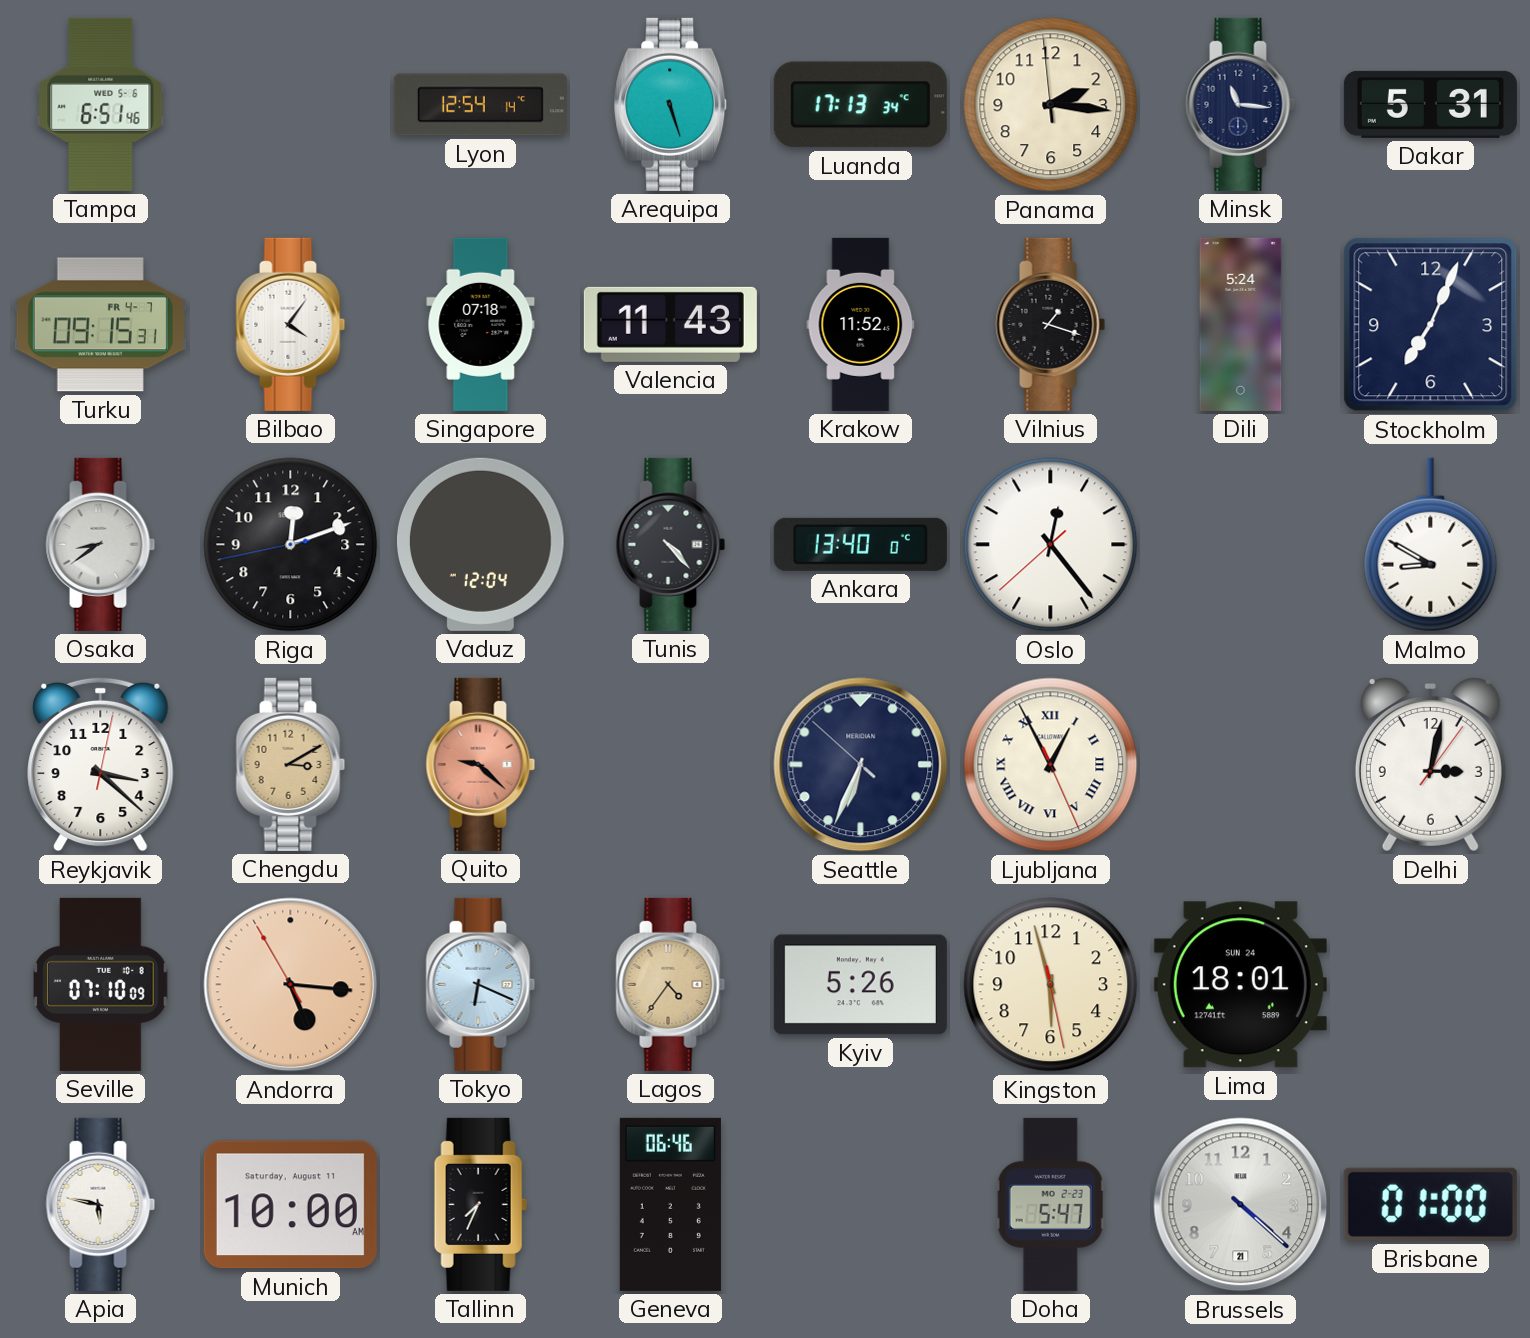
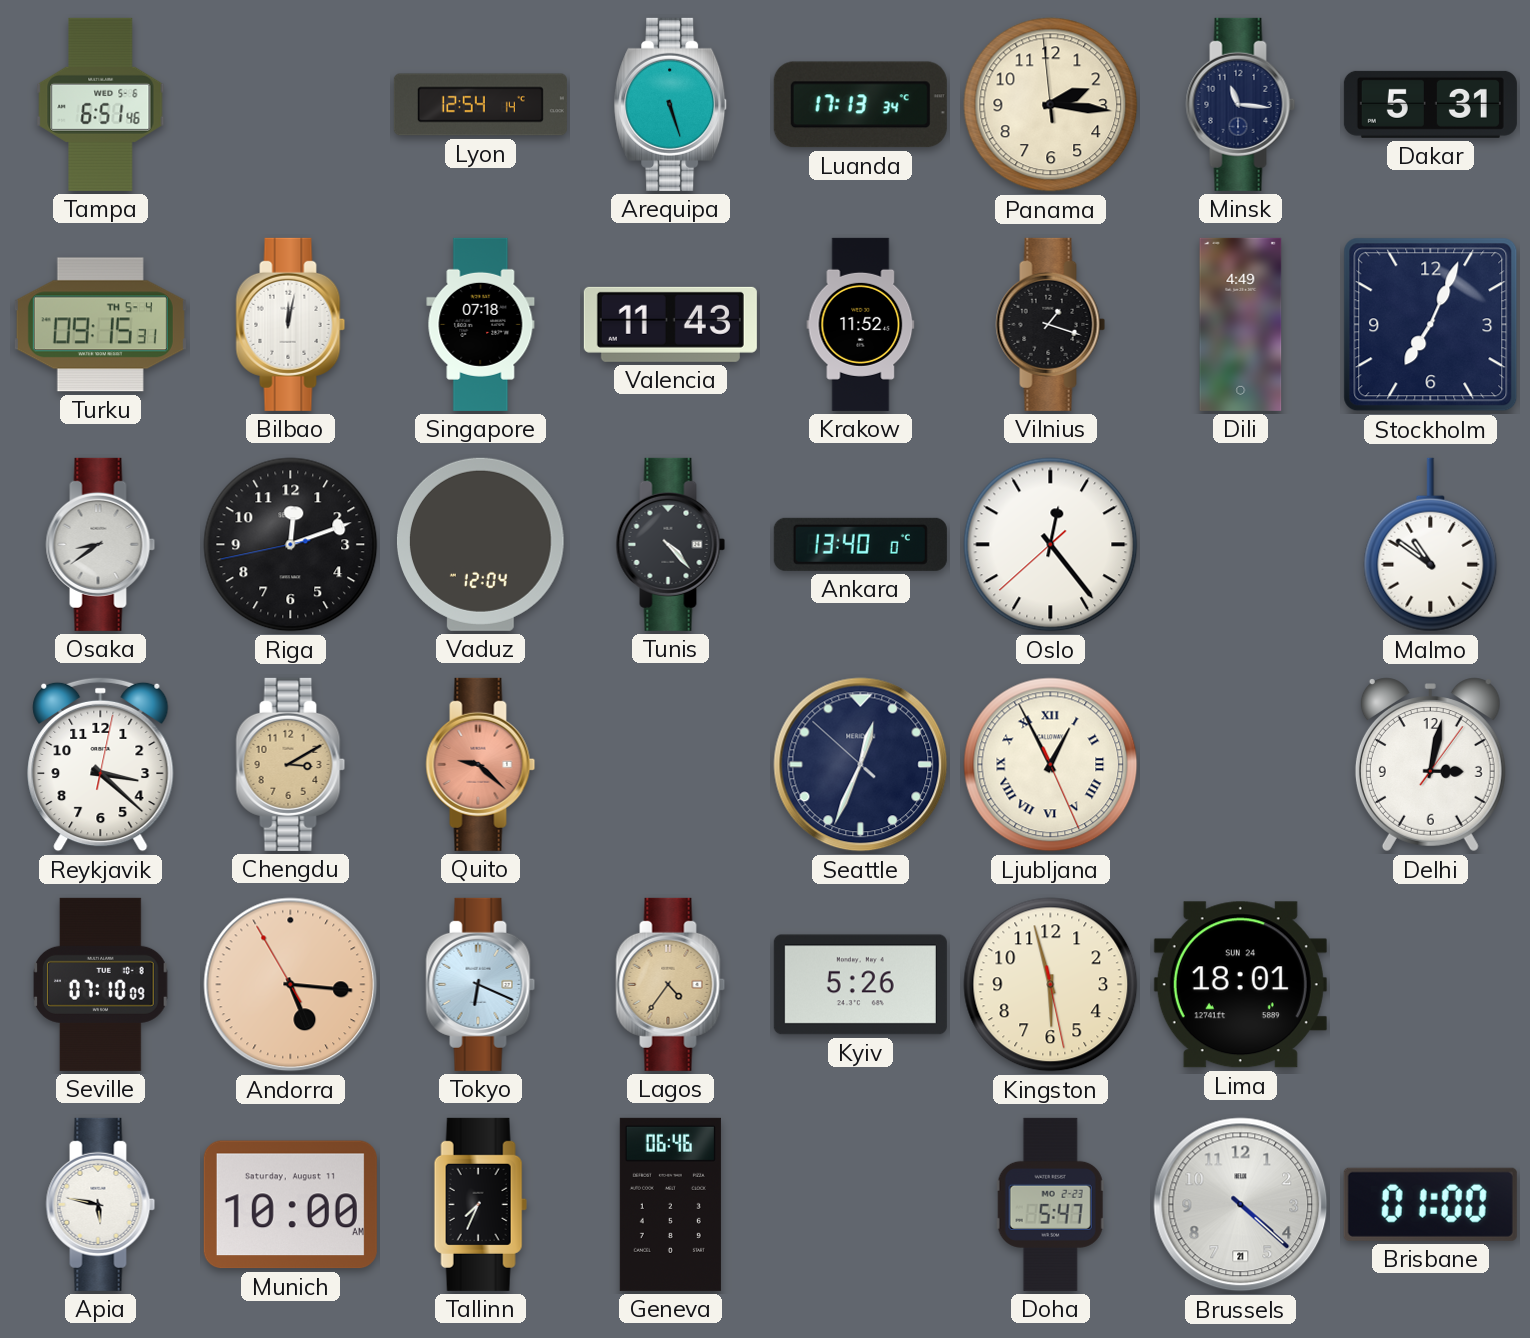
Turku date: FR 4-7 -> TH 5-4 (100, 325)
Bilbao: 4:06 -> 12:02 (291, 324)
Dili: 5:24 -> 4:49 (1241, 324)
Malmo: 8:50 -> 10:51 (1431, 545)
Seattle: 6:33 -> 12:33 (861, 765)
